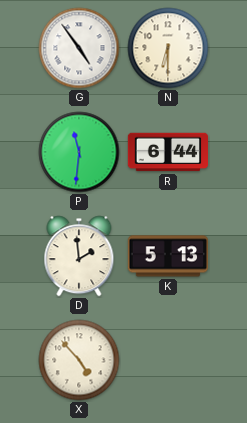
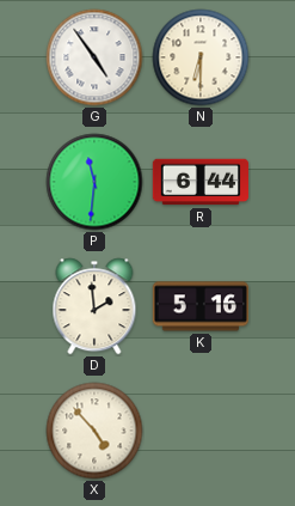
K: 5:13 -> 5:16 (199, 306)
